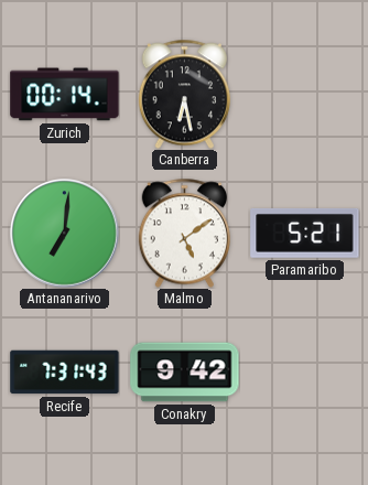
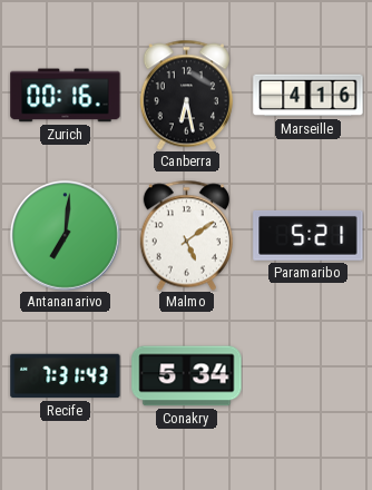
Zurich: 00:14 -> 00:16 (66, 96)
Marseille: none -> 4:16 (309, 96)
Conakry: 9:42 -> 5:34 (187, 376)
